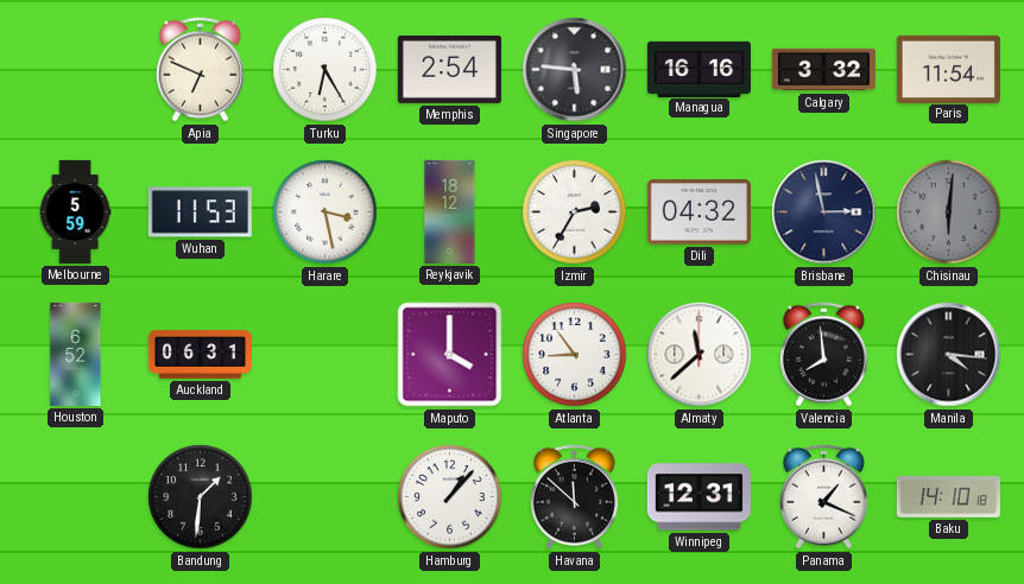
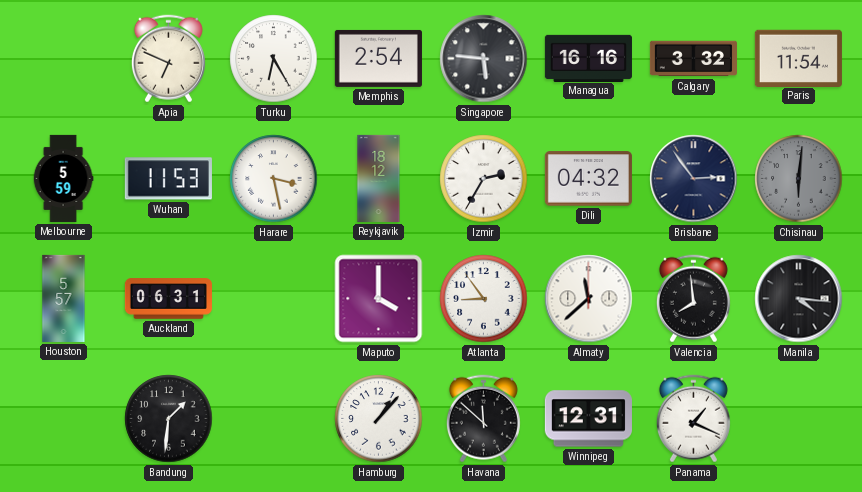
Brisbane: 2:58 -> 2:54 (694, 179)
Houston: 6:52 -> 5:57 (64, 298)
Baku: 14:10 -> none (948, 496)
